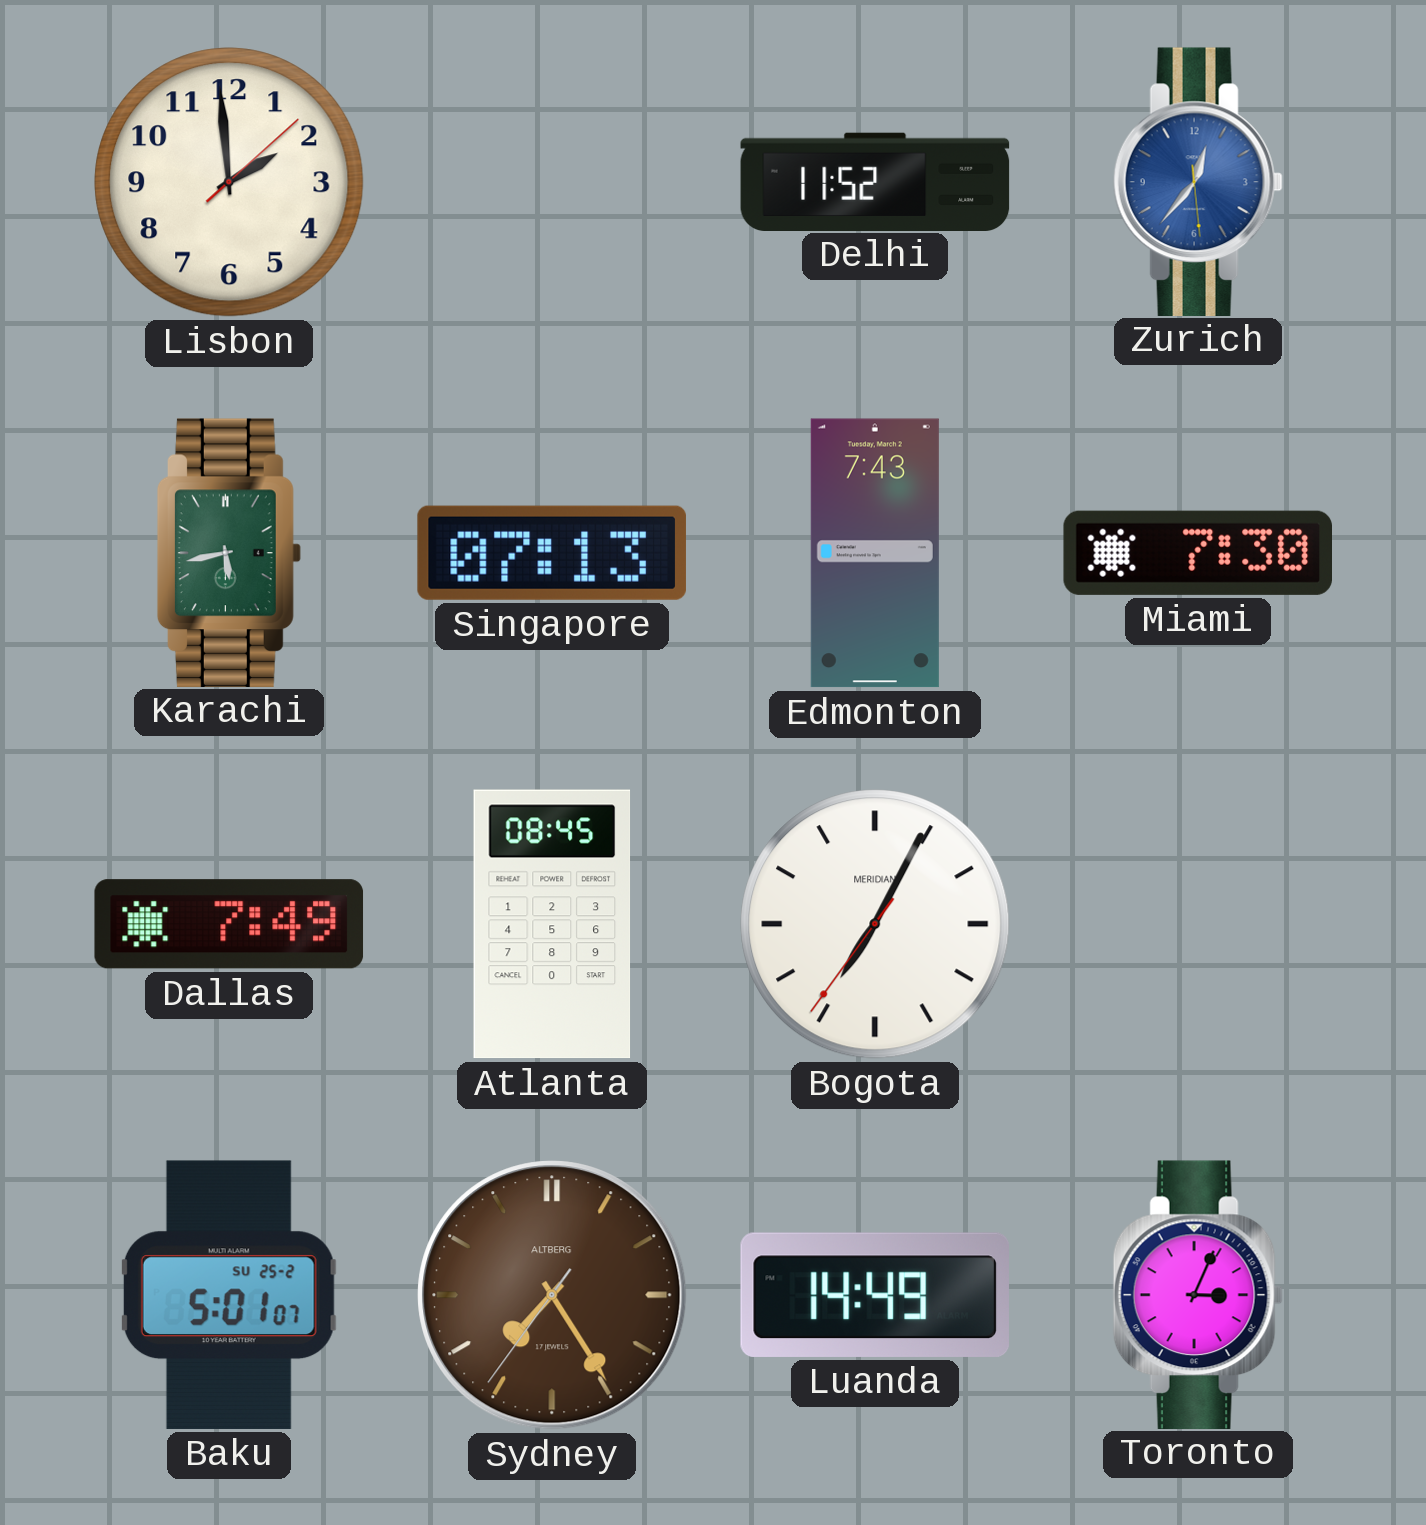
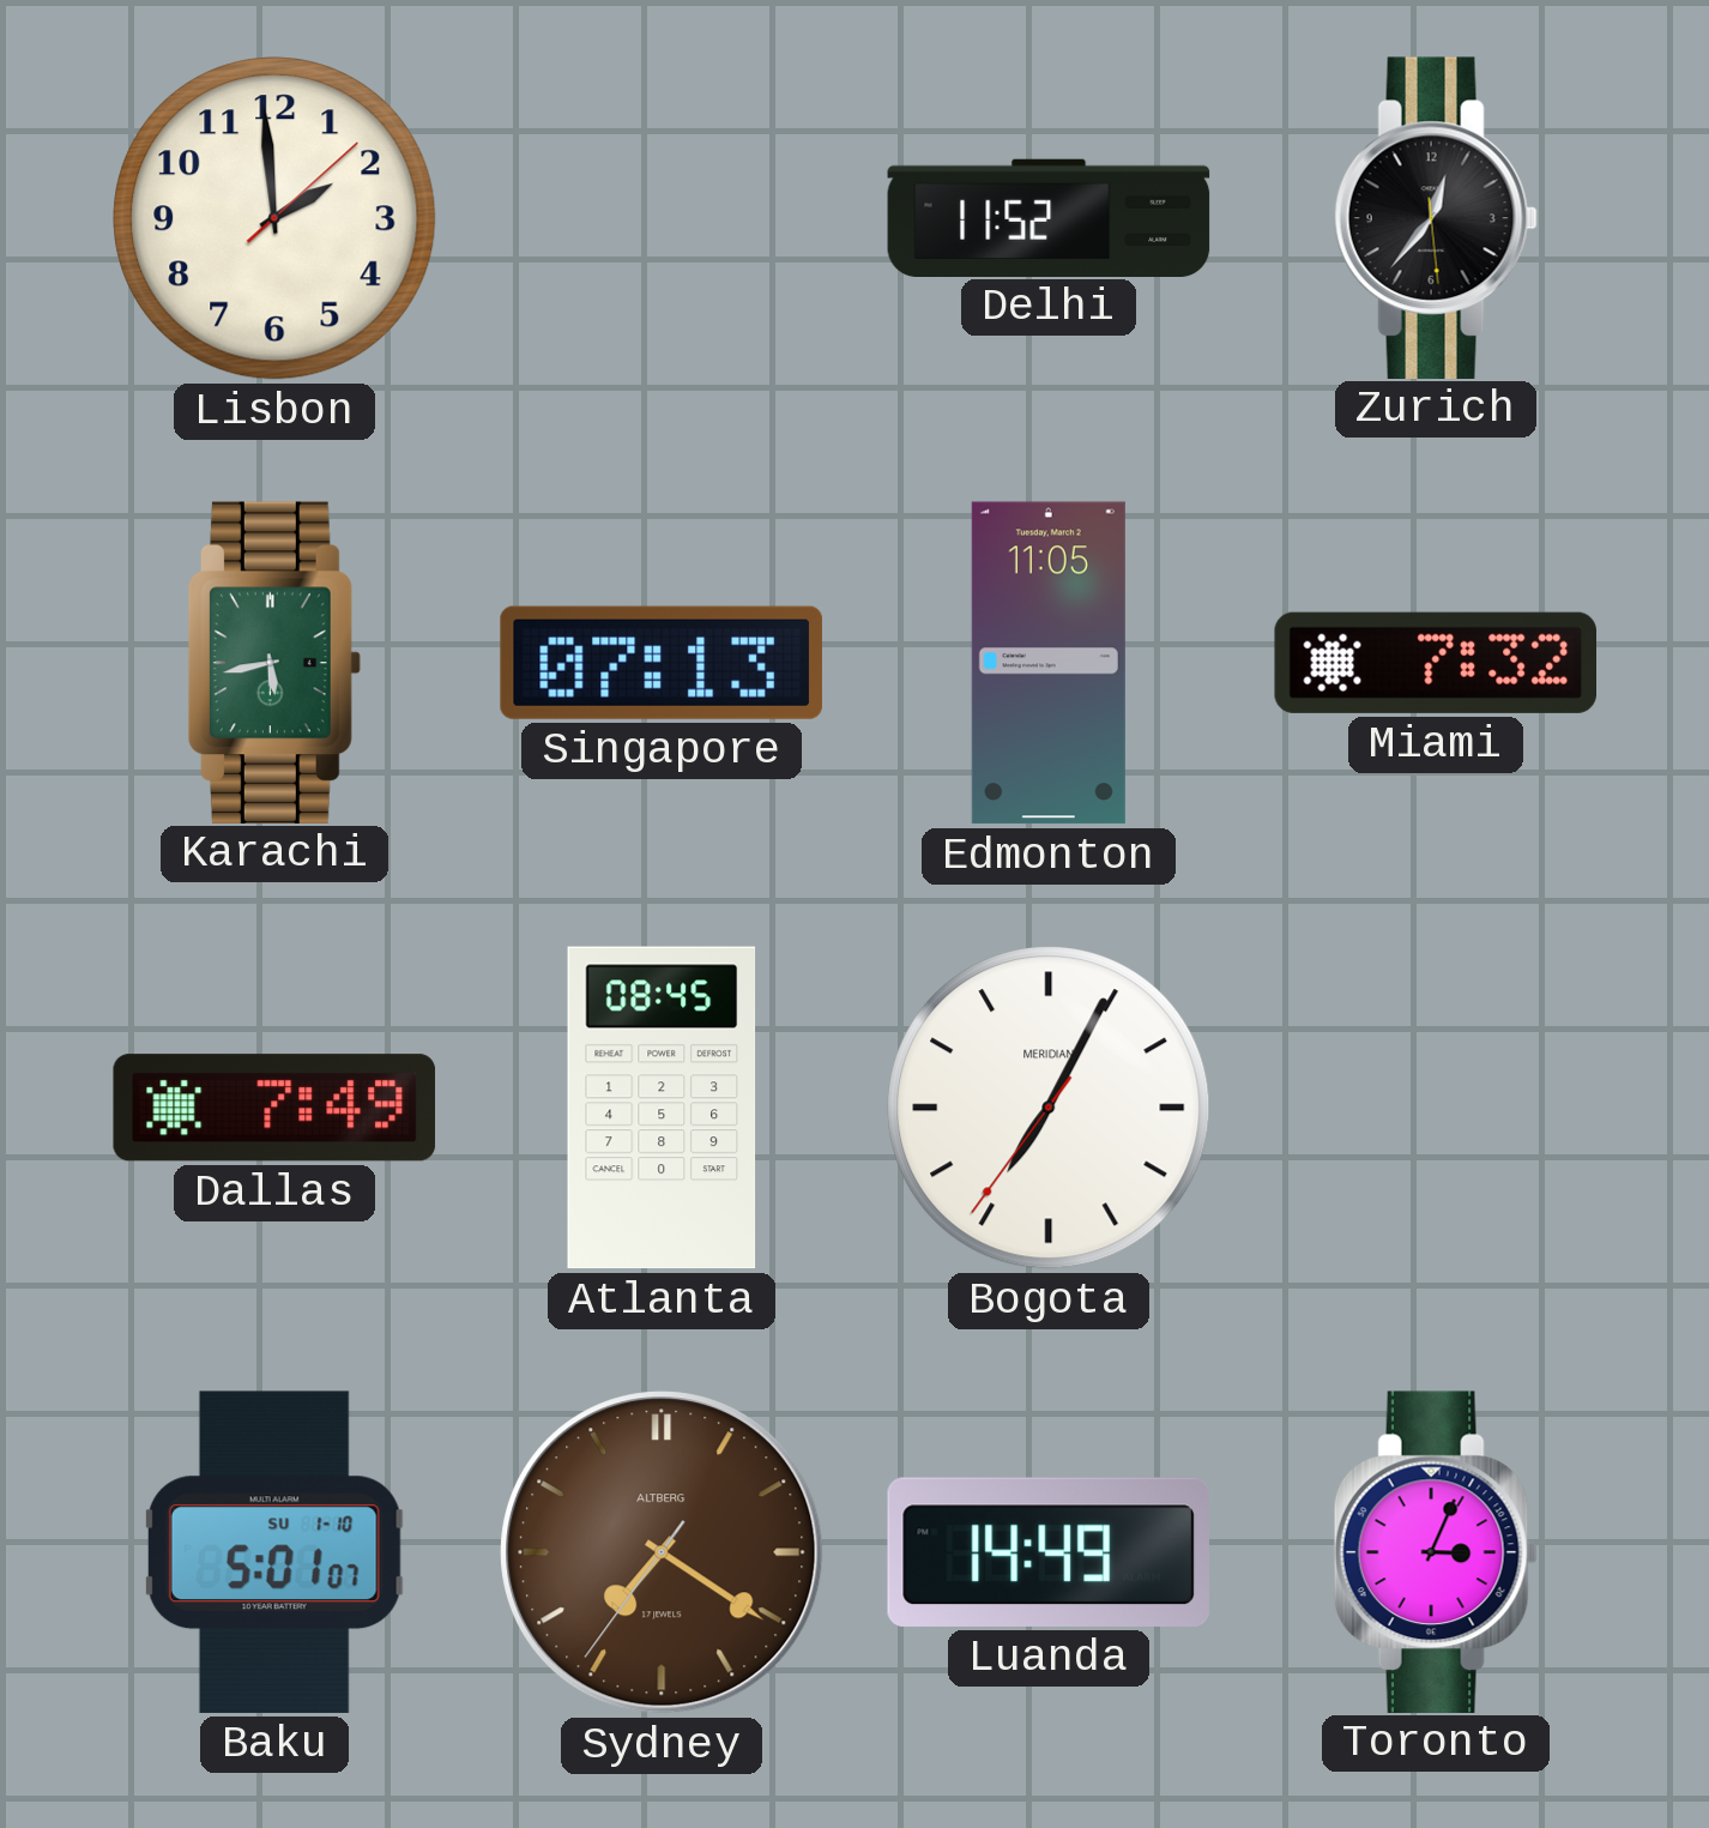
Zurich dial: blue -> black (1436, 217)
Edmonton: 7:43 -> 11:05 (1049, 663)
Miami: 7:30 -> 7:32 (1435, 663)
Baku date: SU 25-2 -> SU 1-10 (274, 1552)
Sydney: 7:24 -> 7:20 (662, 1552)
